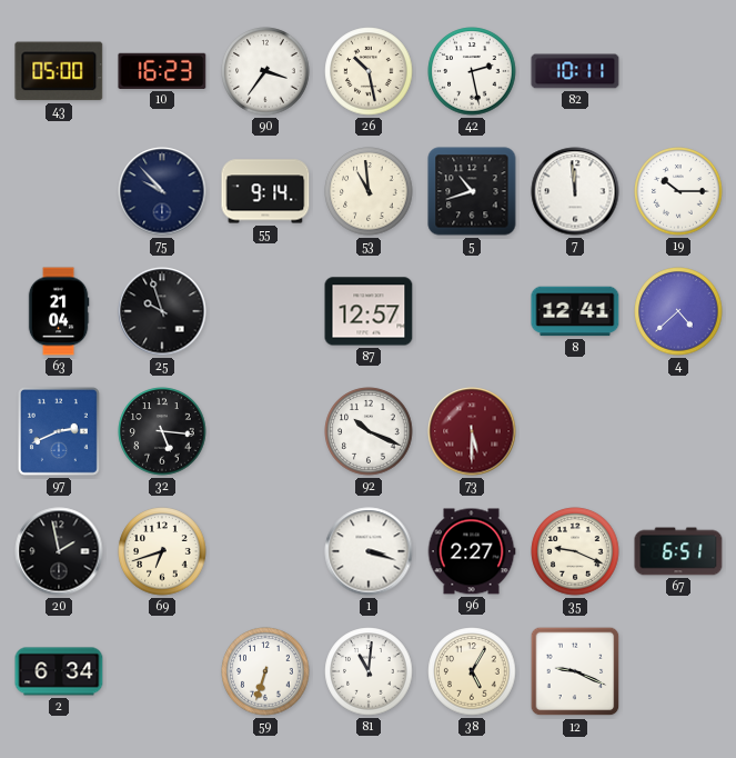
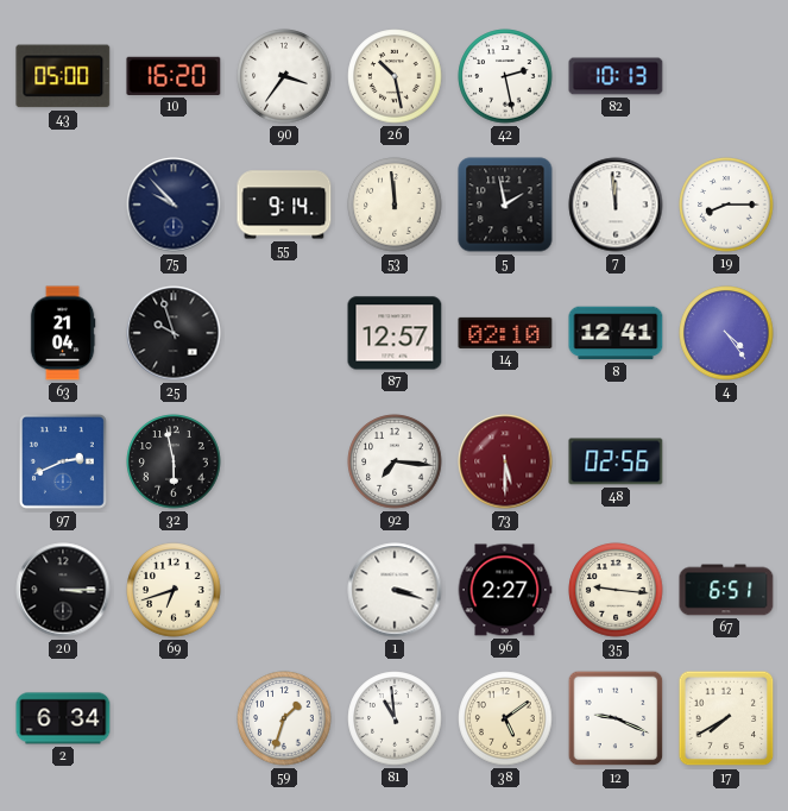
10: 16:23 -> 16:20 (174, 76)
82: 10:11 -> 10:13 (616, 76)
53: 10:59 -> 11:59 (395, 205)
5: 10:42 -> 1:58 (505, 205)
19: 10:15 -> 8:15 (726, 205)
14: none -> 02:10 (505, 333)
4: 4:38 -> 4:24 (726, 333)
32: 5:16 -> 5:58 (174, 461)
92: 10:19 -> 7:16 (395, 461)
48: none -> 02:56 (616, 461)
20: 1:58 -> 3:15 (63, 590)
35: 9:19 -> 9:16 (616, 590)
59: 6:33 -> 1:33 (284, 718)
81: 11:01 -> 10:59 (395, 718)
38: 5:05 -> 5:09 (505, 718)
17: none -> 7:40 (726, 718)
